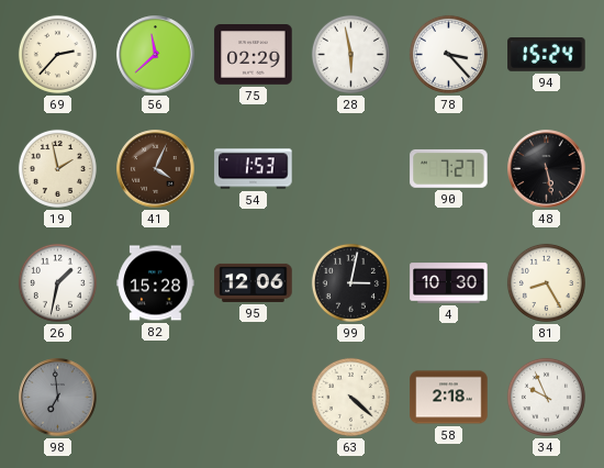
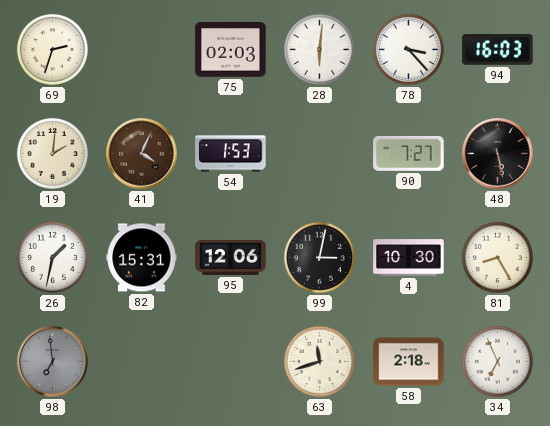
69: 2:37 -> 2:33 (52, 49)
56: 11:38 -> none (156, 55)
75: 02:29 -> 02:03 (231, 50)
28: 5:58 -> 6:01 (319, 49)
94: 15:24 -> 16:03 (498, 50)
19: 1:58 -> 2:01 (52, 153)
82: 15:28 -> 15:31 (142, 258)
63: 4:22 -> 11:42 (319, 361)
34: 9:56 -> 6:56 (497, 361)
